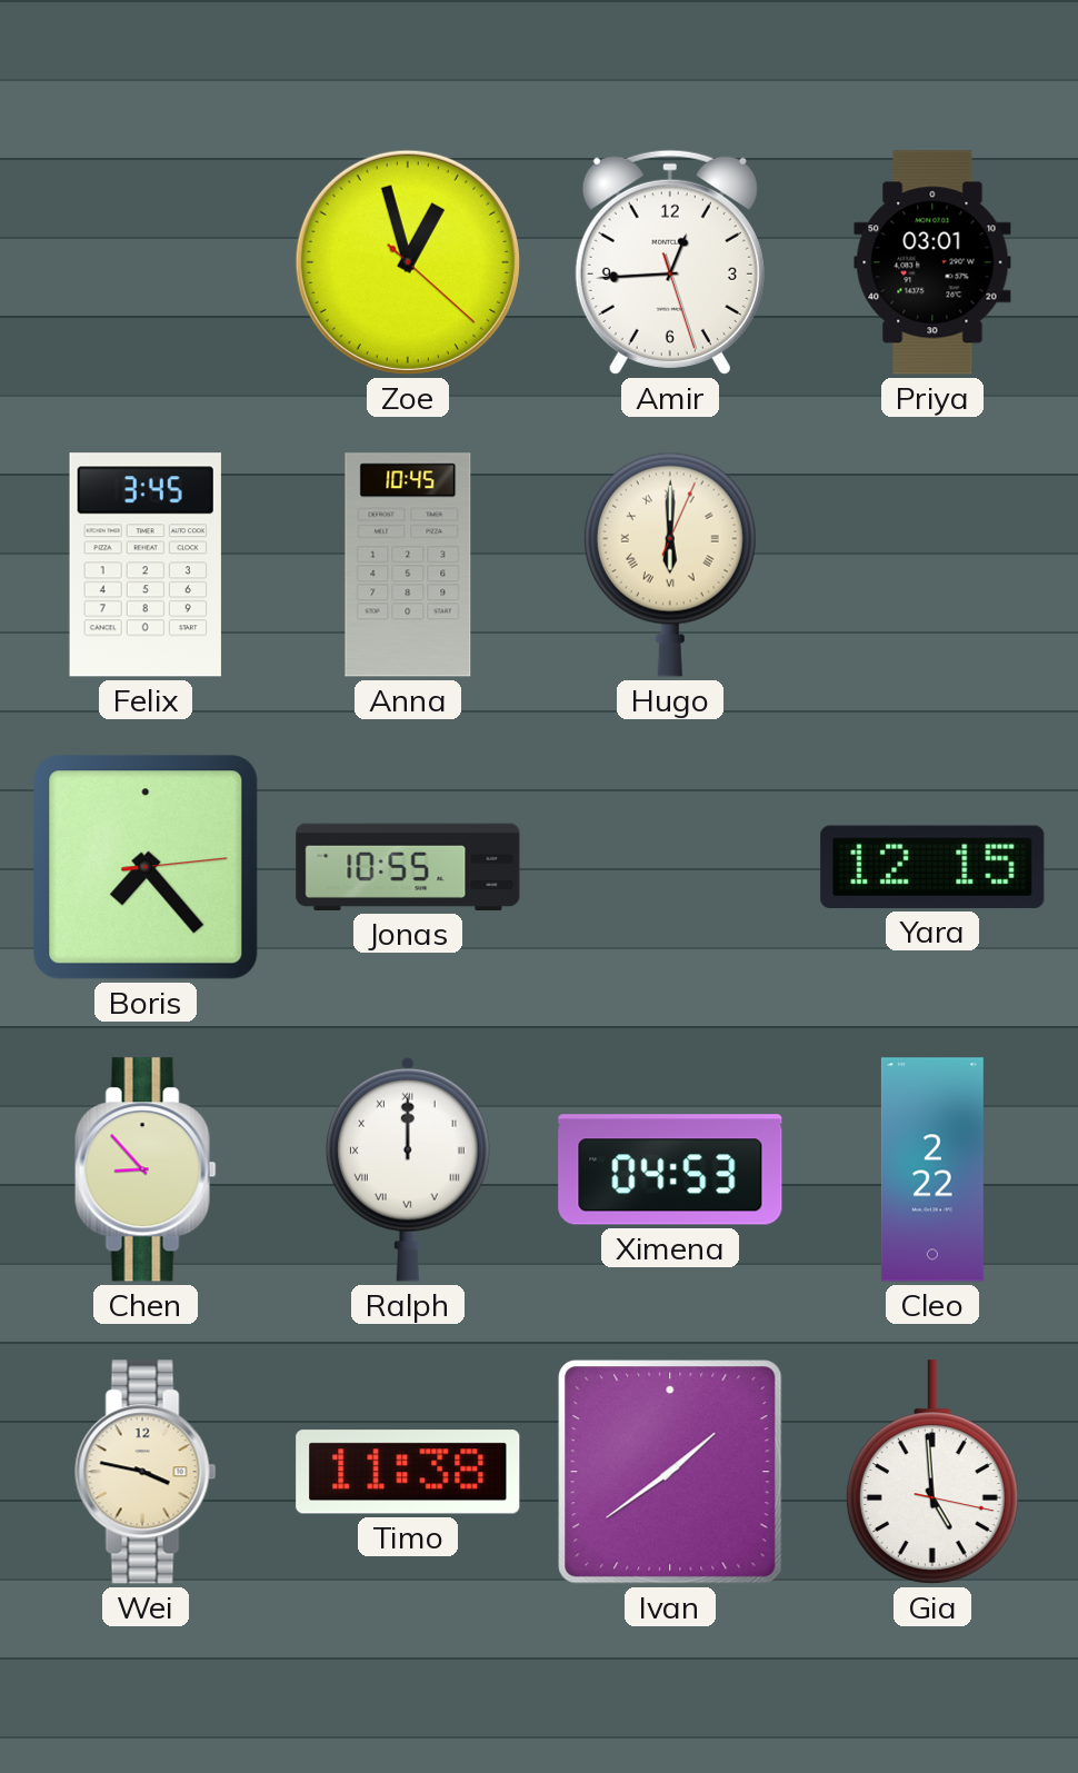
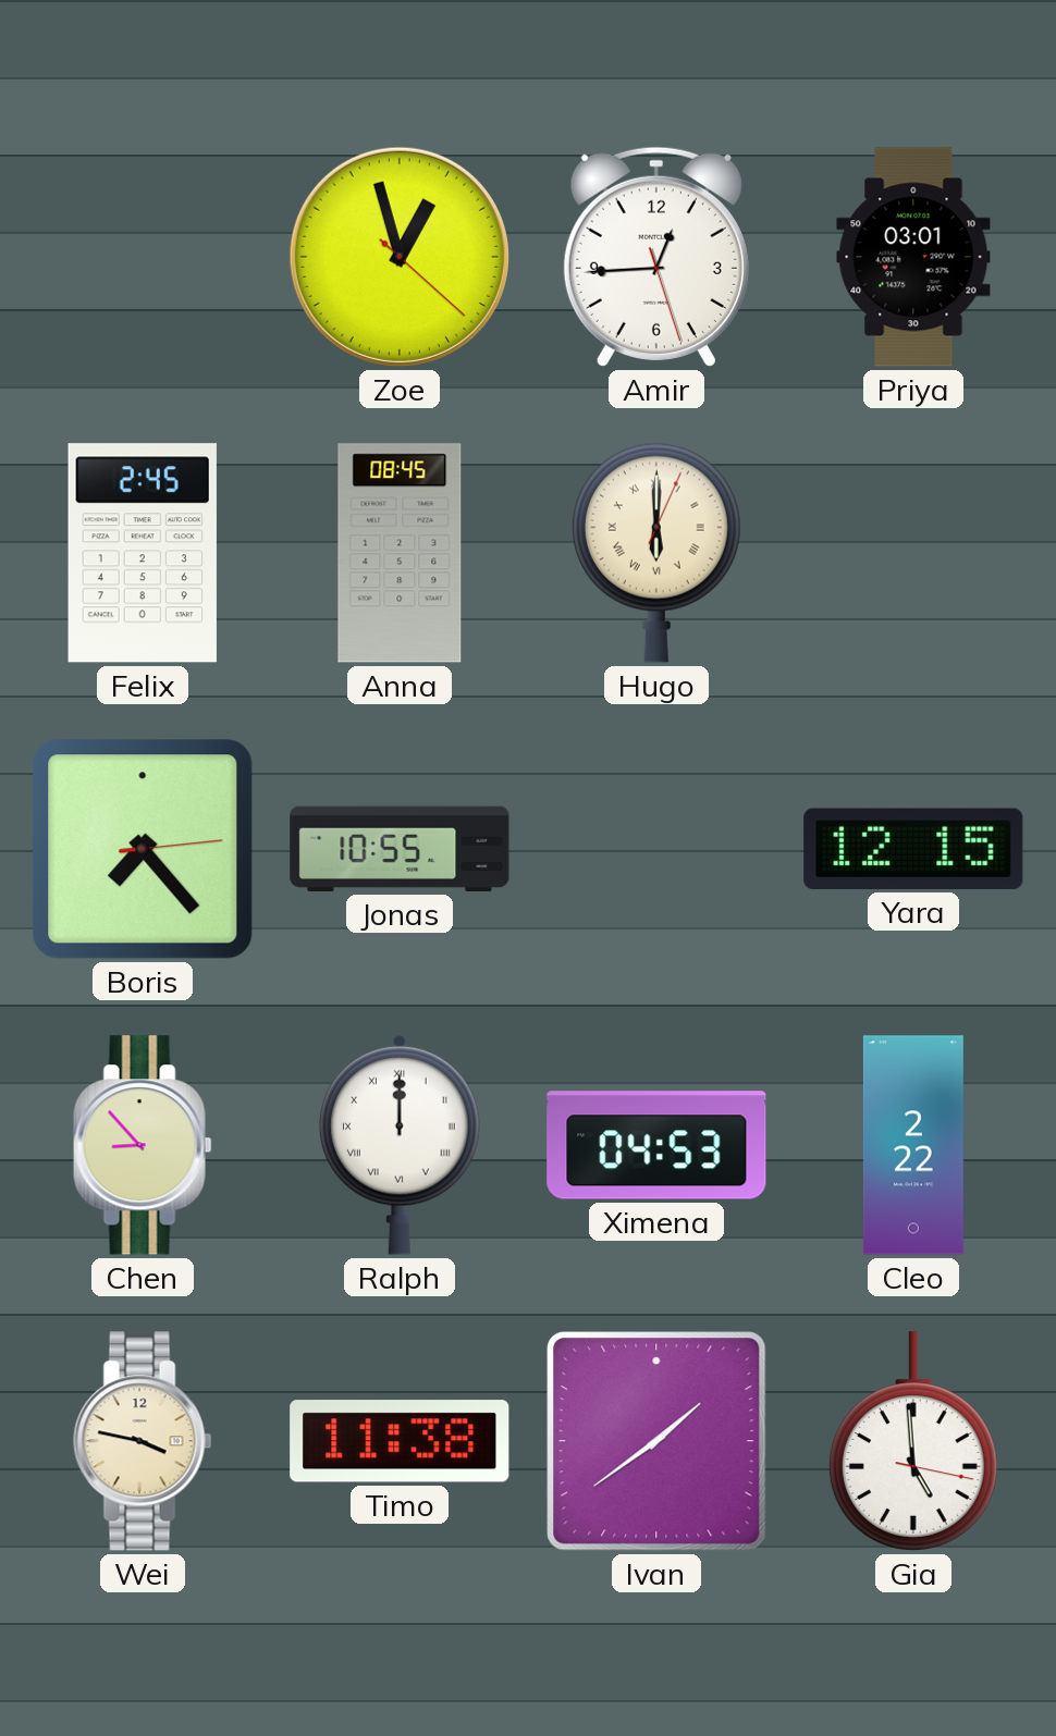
Felix: 3:45 -> 2:45 (143, 553)
Anna: 10:45 -> 08:45 (400, 553)
